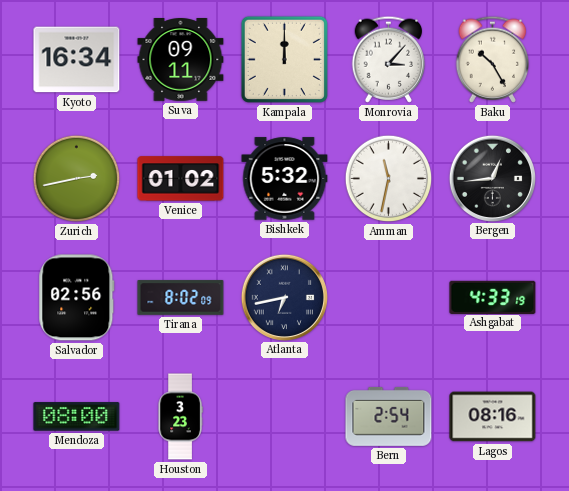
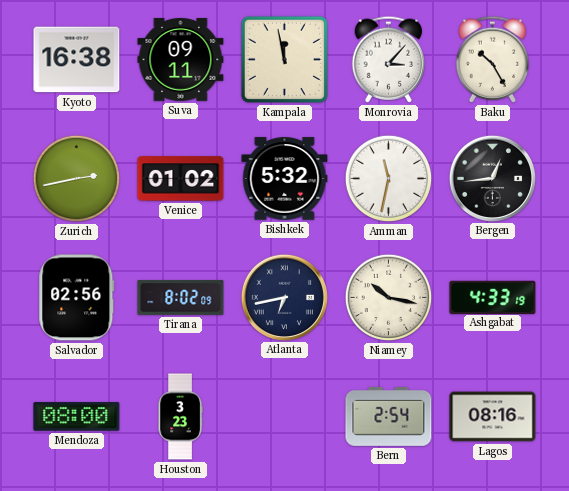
Kyoto: 16:34 -> 16:38 (77, 60)
Kampala: 12:00 -> 11:58 (284, 59)
Niamey: none -> 10:17 (389, 298)
